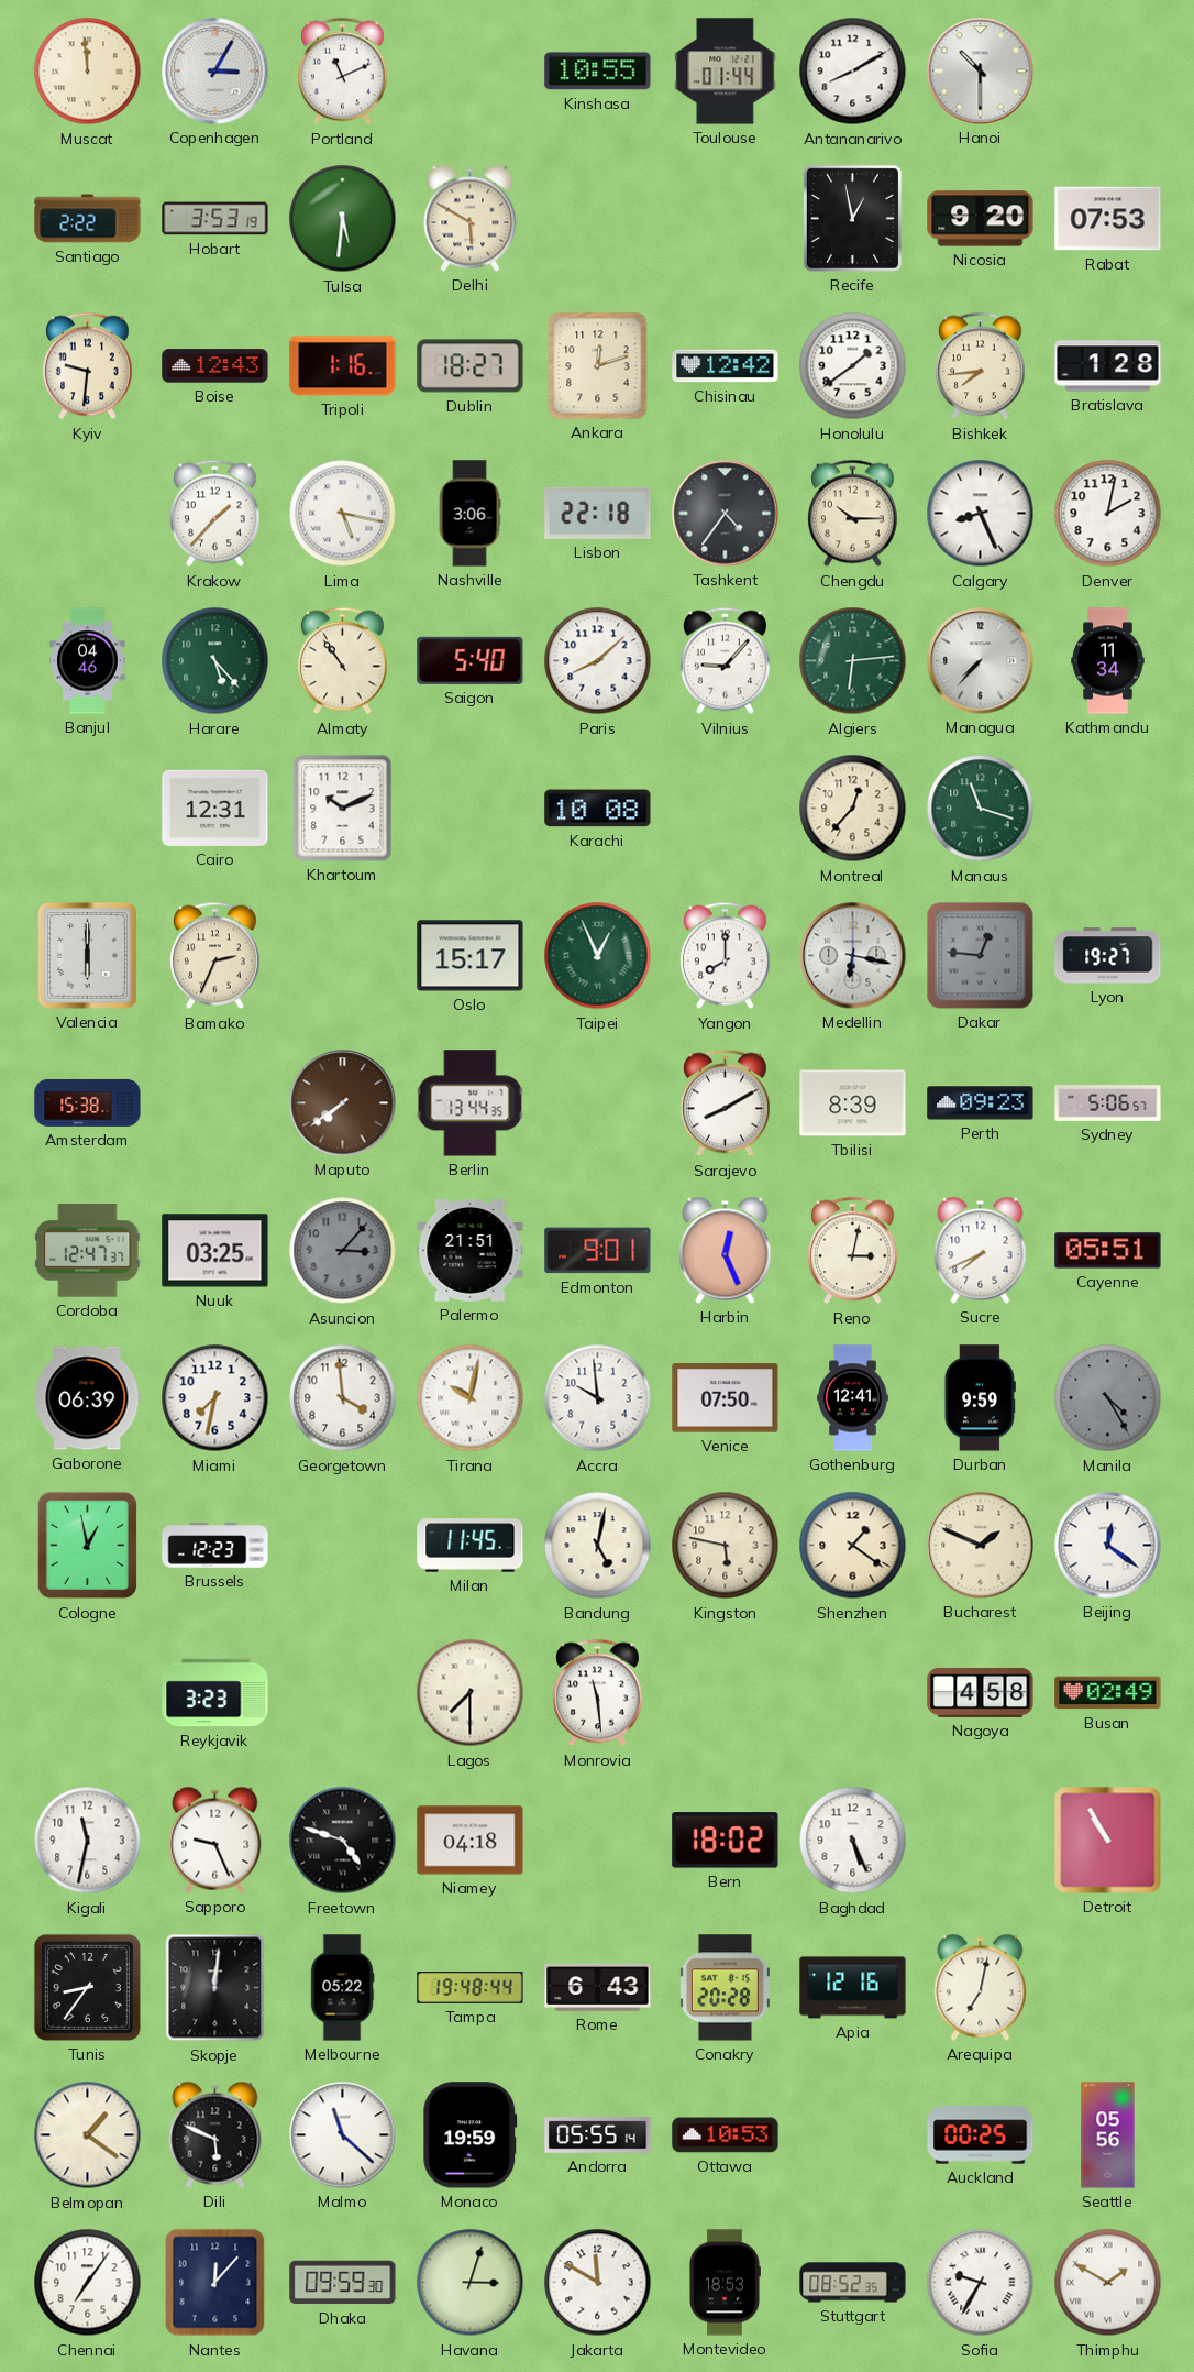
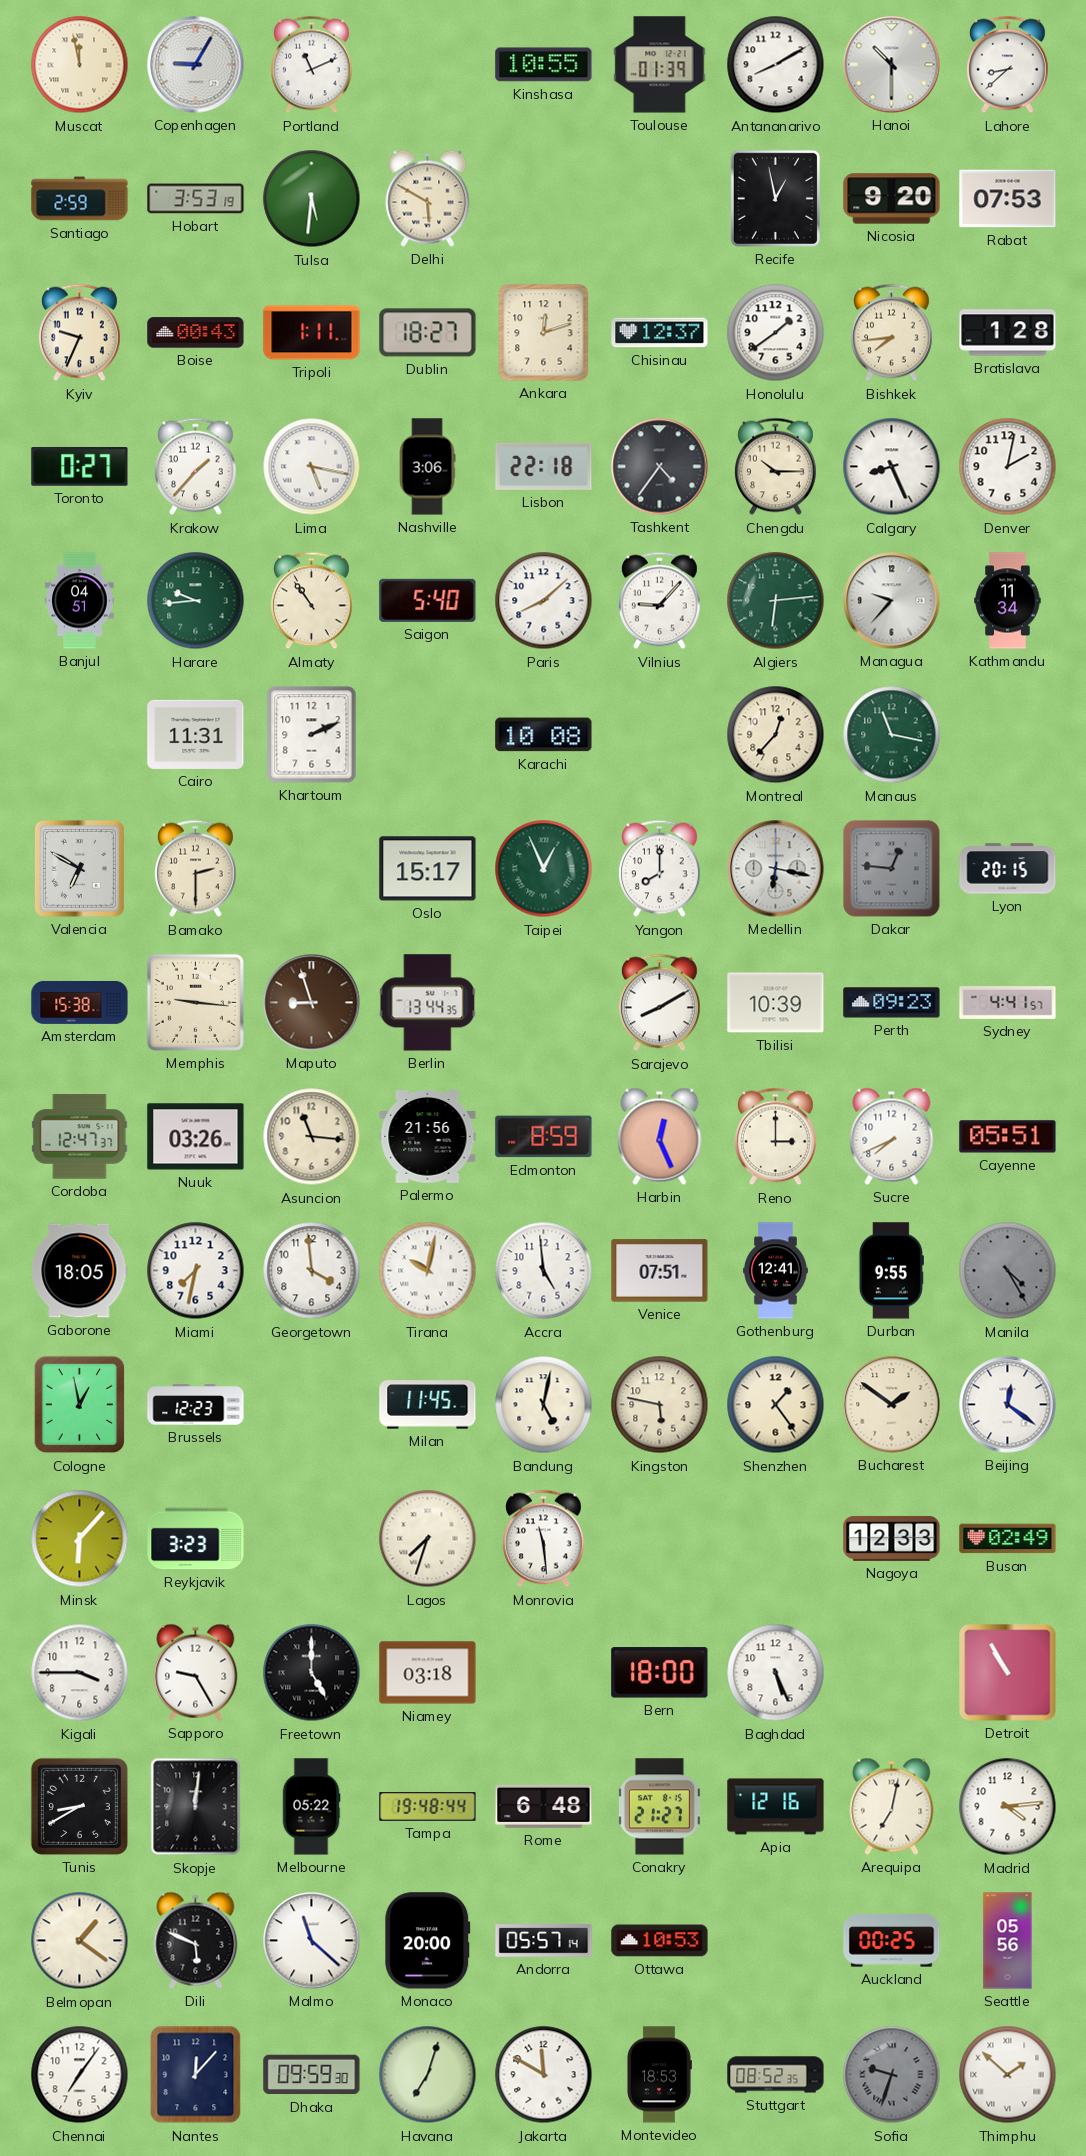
Muscat: 11:59 -> 11:58 (80, 65)
Copenhagen: 3:05 -> 9:05 (196, 65)
Toulouse: 01:44 -> 01:39 (660, 65)
Lahore: none -> 8:38 (1008, 65)
Santiago: 2:22 -> 2:59 (80, 199)
Kyiv: 9:31 -> 9:34 (80, 333)
Boise: 12:43 -> 00:43 (196, 333)
Tripoli: 1:16 -> 1:11 (312, 333)
Chisinau: 12:42 -> 12:37 (660, 333)
Toronto: none -> 0:27 (80, 467)
Banjul: 04:46 -> 04:51 (80, 601)
Harare: 5:23 -> 9:44 (196, 601)
Managua: 7:37 -> 9:37 (892, 601)
Cairo: 12:31 -> 11:31 (196, 734)
Khartoum: 10:11 -> 2:11 (312, 735)
Manaus: 11:18 -> 11:17 (892, 735)
Valencia: 6:00 -> 6:50 (79, 868)
Bamako: 2:34 -> 2:30 (196, 869)
Lyon: 19:27 -> 20:15 (1008, 869)
Memphis: none -> 9:16 (195, 1002)
Maputo: 7:39 -> 8:57 (312, 1003)
Tbilisi: 8:39 -> 10:39 (776, 1003)
Sydney: 5:06 -> 4:41 (1008, 1003)
Nuuk: 03:25 -> 03:26 (196, 1137)
Asuncion: 3:07 -> 11:16 (312, 1137)
Asuncion dial: grey -> cream (312, 1137)
Palermo: 21:51 -> 21:56 (428, 1137)
Edmonton: 9:01 -> 8:59 (544, 1137)
Reno: 3:02 -> 3:00 (776, 1137)
Gaborone: 06:39 -> 18:05 (80, 1271)
Accra: 9:59 -> 4:59 (544, 1271)
Venice: 07:50 -> 07:51 (660, 1271)
Durban: 9:59 -> 9:55 (891, 1271)
Shenzhen: 1:21 -> 1:24 (776, 1405)
Bucharest: 1:49 -> 1:51 (892, 1405)
Minsk: none -> 6:07 (80, 1539)
Lagos: 7:30 -> 7:33 (428, 1539)
Nagoya: 4:58 -> 12:33 (892, 1538)
Kigali: 11:32 -> 3:45 (80, 1673)
Sapporo: 9:26 -> 9:25 (196, 1672)
Freetown: 4:48 -> 5:00 (312, 1673)
Niamey: 04:18 -> 03:18 (428, 1673)
Bern: 18:02 -> 18:00 (660, 1673)
Tunis: 8:36 -> 8:40 (79, 1806)
Rome: 6:43 -> 6:48 (544, 1806)
Conakry: 20:28 -> 21:27 (659, 1807)
Madrid: none -> 4:14 (1008, 1807)
Monaco: 19:59 -> 20:00 (428, 1941)
Andorra: 05:55 -> 05:57 (544, 1941)
Havana: 3:03 -> 7:03 (428, 2075)
Sofia: 9:35 -> 9:33 (892, 2075)
Sofia dial: white -> grey (892, 2075)
Thimphu: 1:50 -> 1:52 (1008, 2075)
